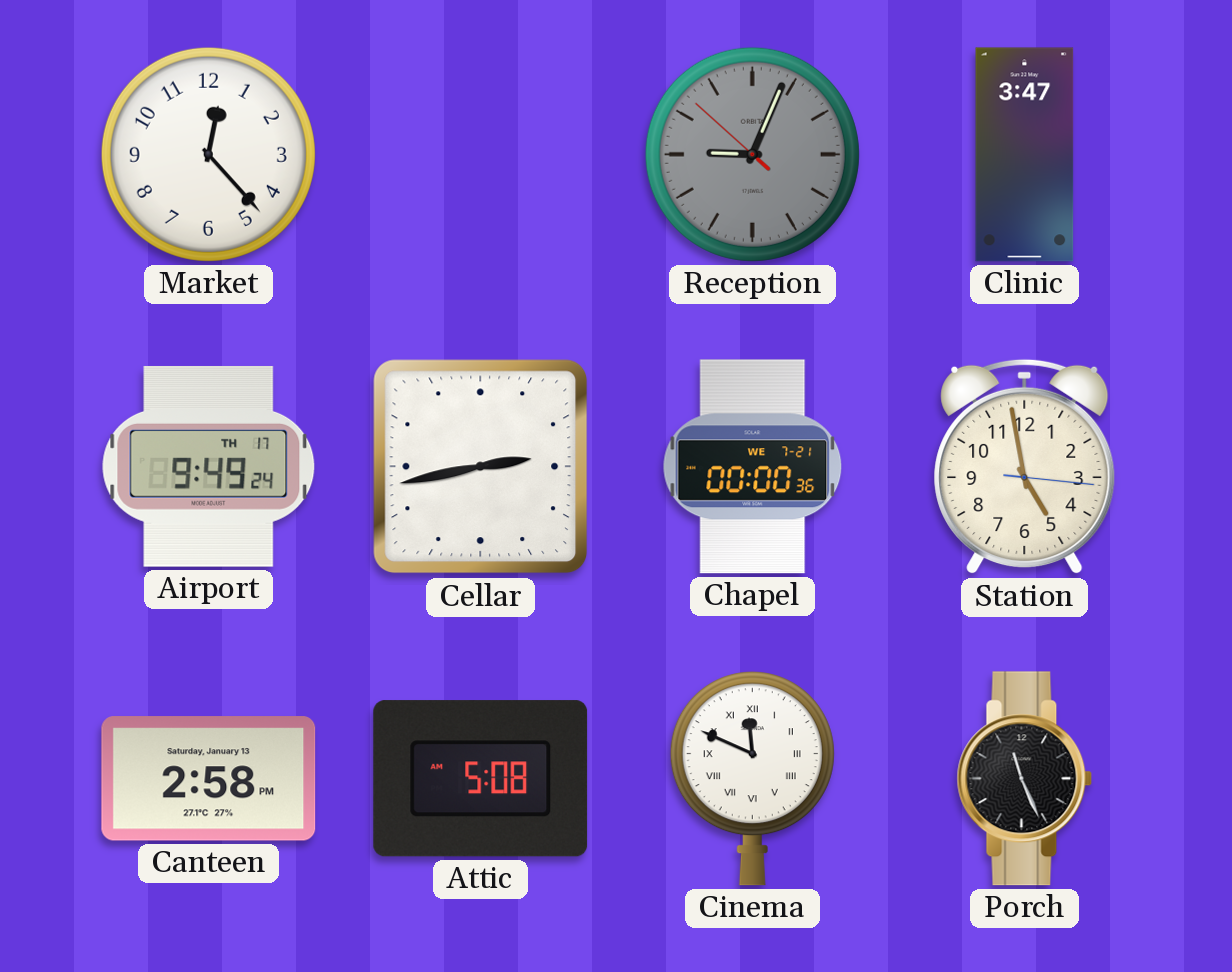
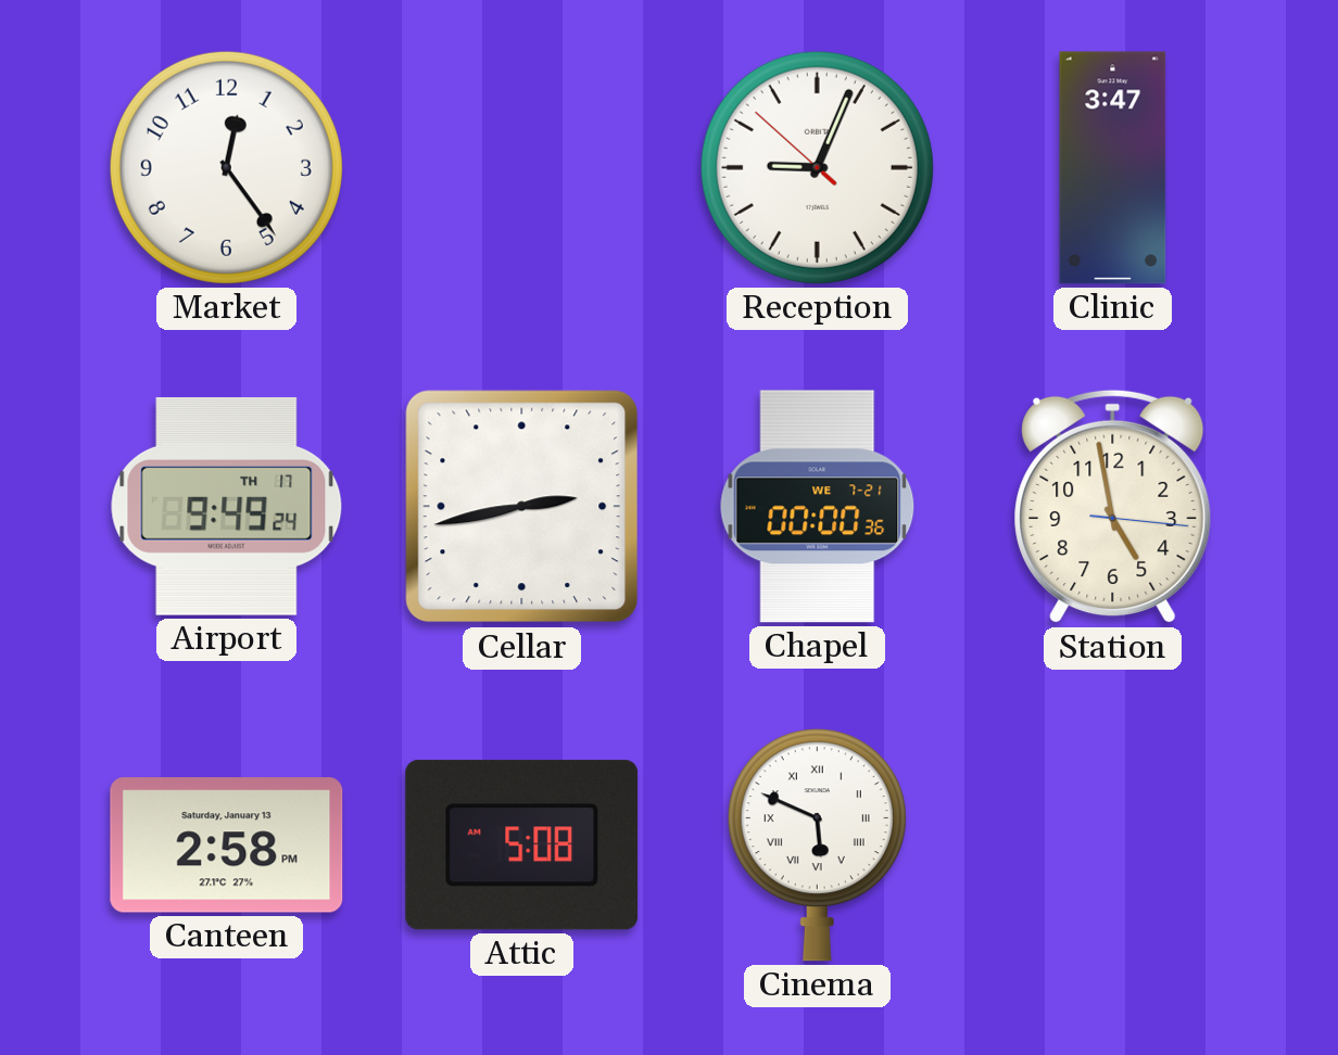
Market: 12:23 -> 12:24 (226, 167)
Reception dial: grey -> white (817, 167)
Cinema: 11:49 -> 5:49 (817, 846)
Porch: 11:26 -> none (1025, 779)
